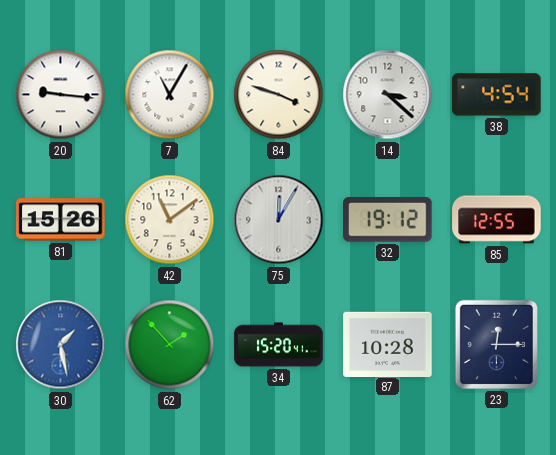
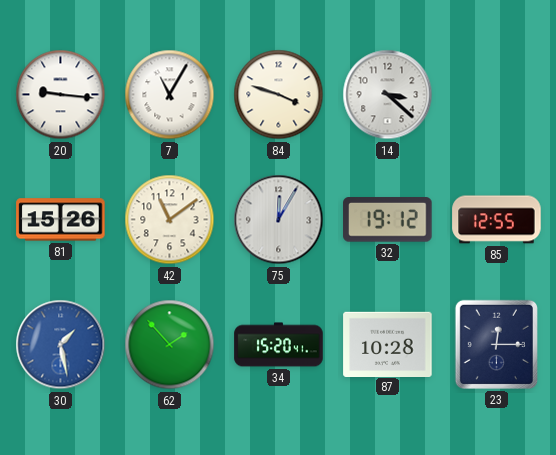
38: 4:54 -> none (497, 95)
